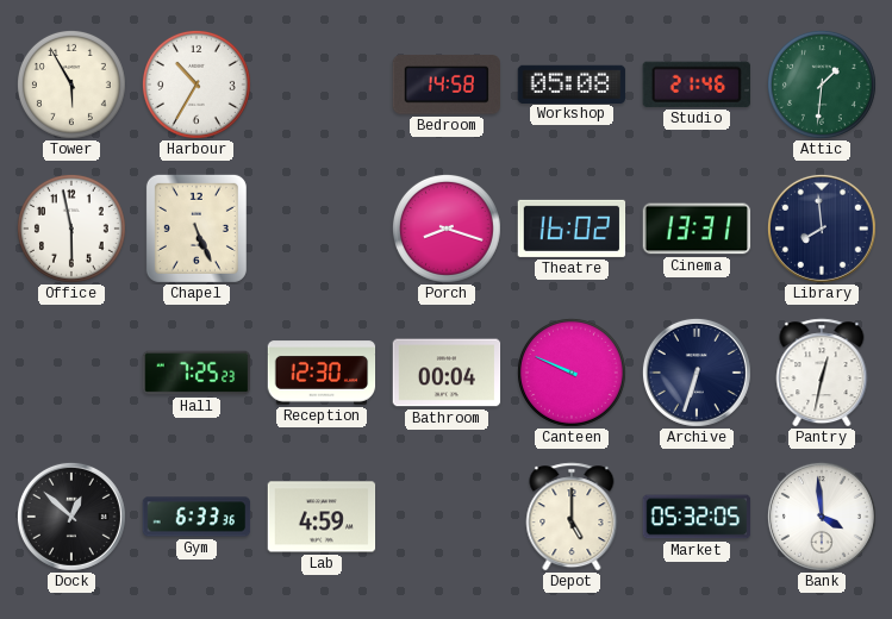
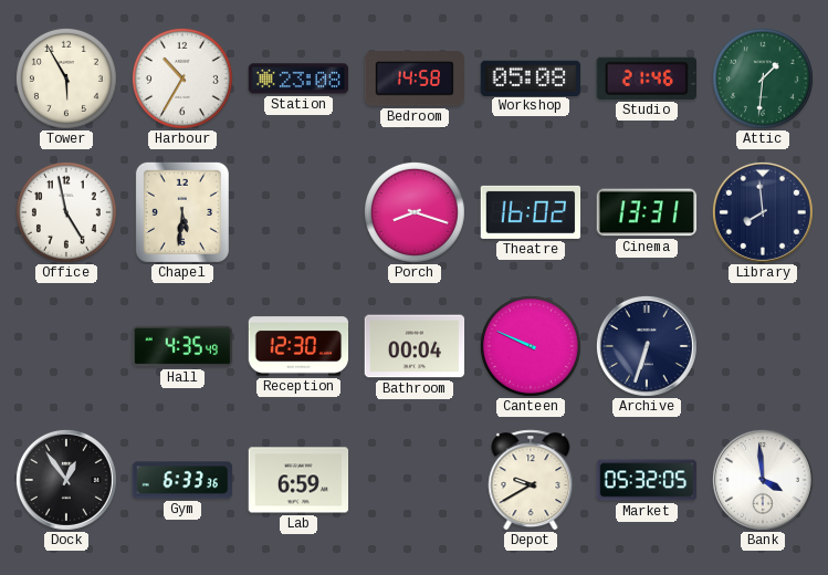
Station: none -> 23:08 (298, 79)
Office: 5:58 -> 4:58 (66, 212)
Chapel: 5:26 -> 5:31 (182, 212)
Hall: 7:25 -> 4:35 (182, 346)
Pantry: 12:32 -> none (822, 373)
Dock: 12:52 -> 12:54 (66, 480)
Lab: 4:59 -> 6:59 (298, 480)
Depot: 5:00 -> 9:40 (531, 480)
